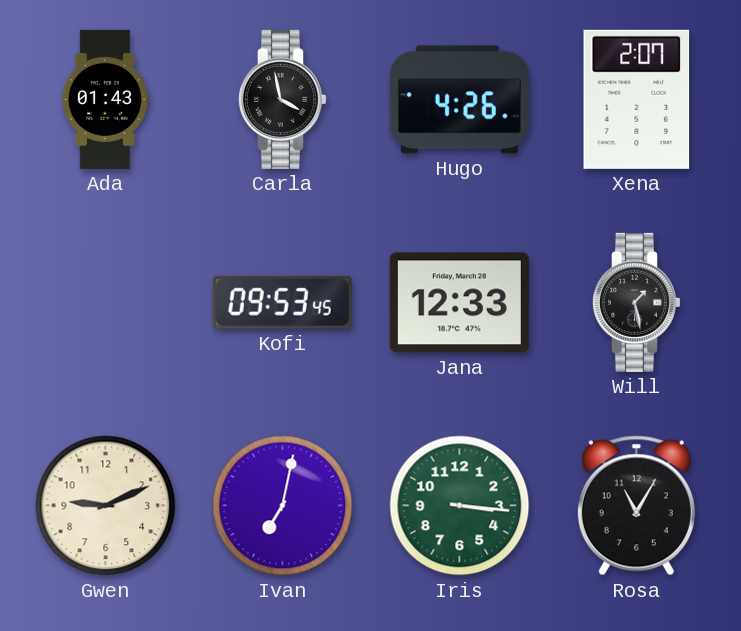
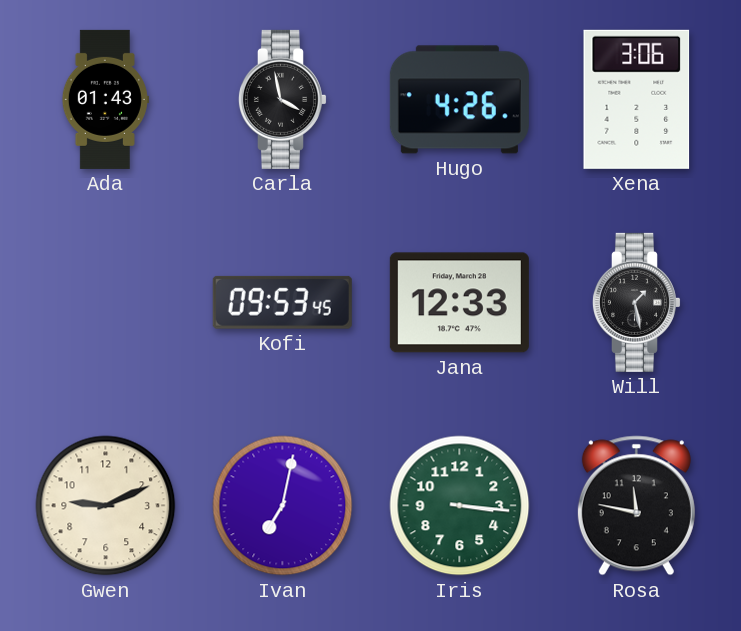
Xena: 2:07 -> 3:06 (637, 99)
Rosa: 11:05 -> 11:47 (636, 506)
